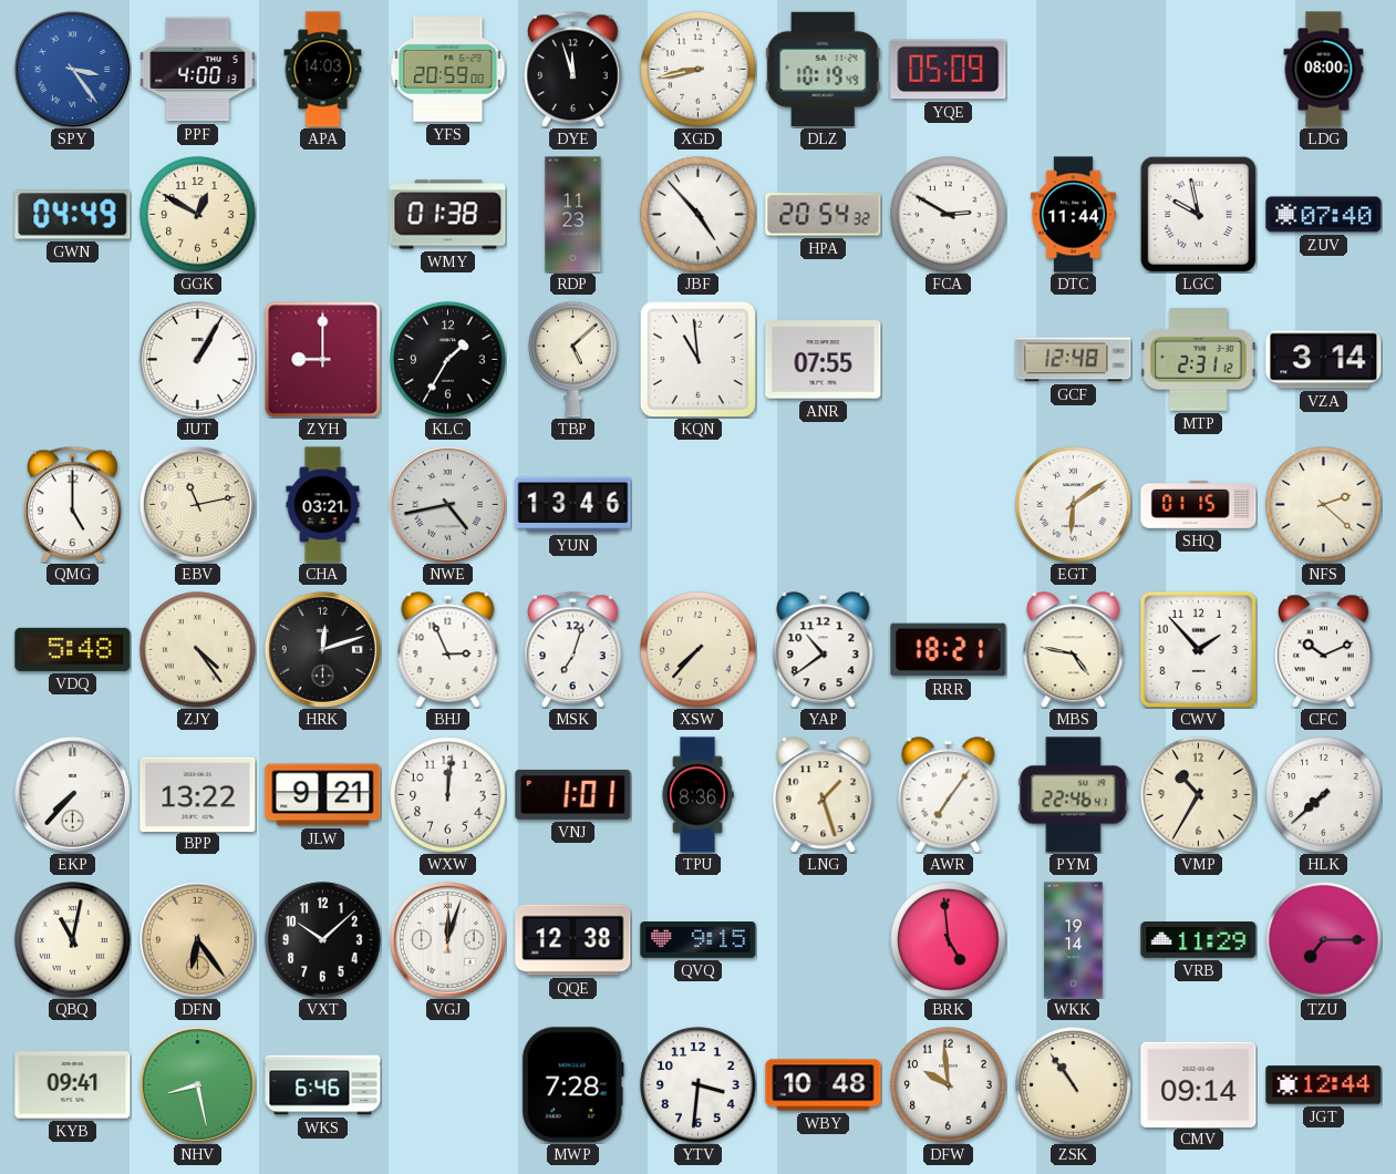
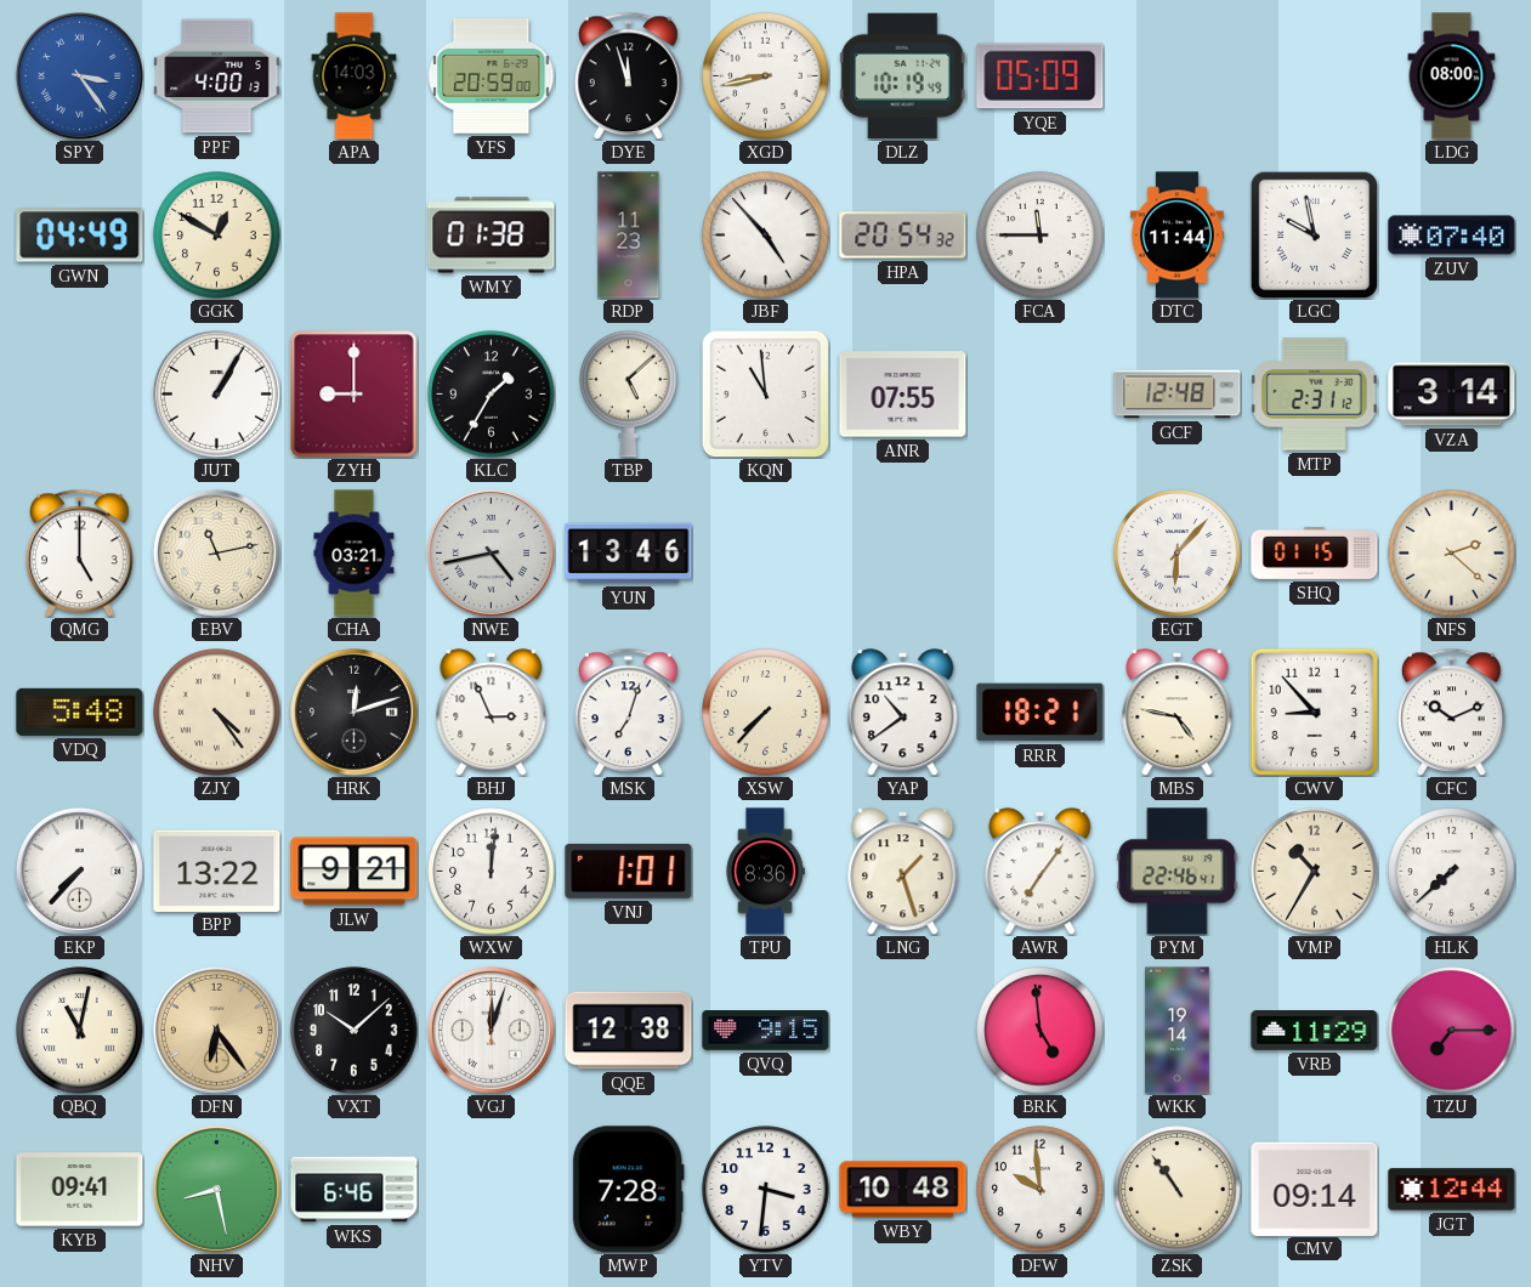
FCA: 2:50 -> 11:45 (1040, 236)
EGT: 6:09 -> 6:07 (1178, 554)
CWV: 1:53 -> 8:53 (1314, 711)
